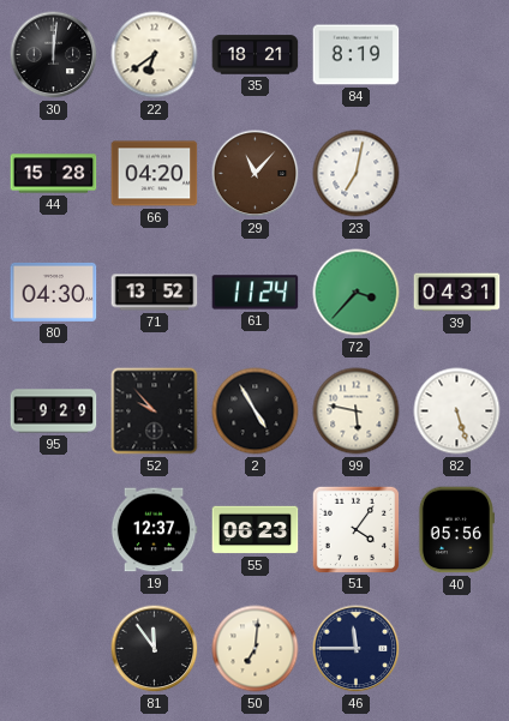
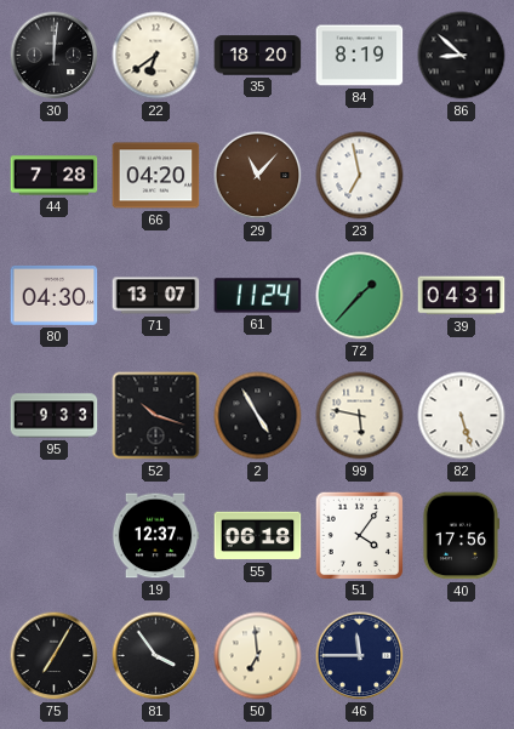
35: 18:21 -> 18:20 (258, 56)
86: none -> 8:52 (462, 56)
44: 15:28 -> 7:28 (55, 176)
23: 7:02 -> 6:58 (360, 176)
71: 13:52 -> 13:07 (156, 296)
72: 3:37 -> 1:37 (360, 296)
95: 9:29 -> 9:33 (55, 416)
52: 9:53 -> 10:18 (156, 416)
55: 06:23 -> 06:18 (258, 536)
40: 05:56 -> 17:56 (461, 536)
75: none -> 7:05 (55, 656)
81: 11:54 -> 3:54 (156, 656)
50: 7:01 -> 6:59 (258, 656)
